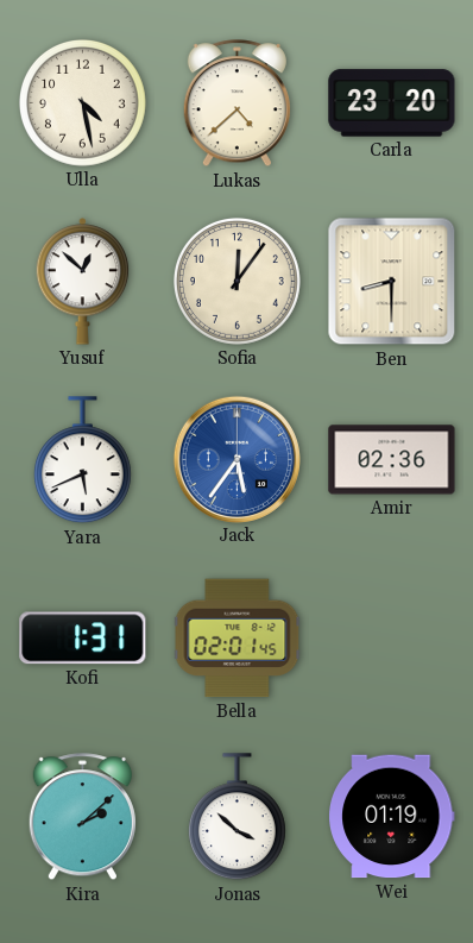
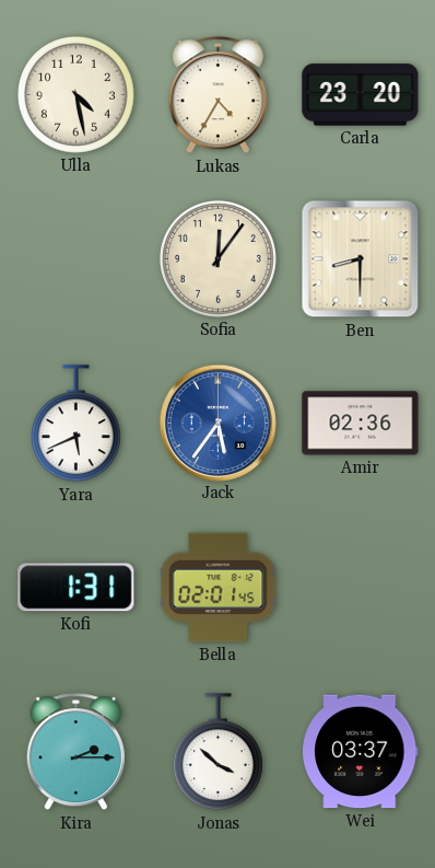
Lukas: 4:38 -> 4:35 (217, 95)
Yusuf: 12:52 -> none (83, 282)
Kira: 2:08 -> 2:15 (75, 752)
Wei: 01:19 -> 03:37 (360, 752)
